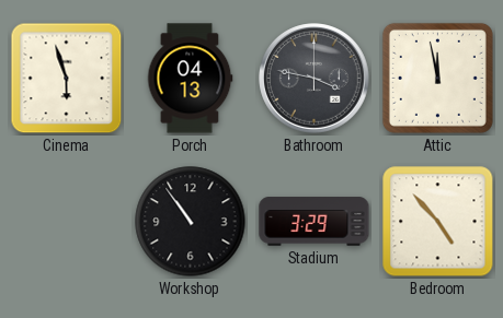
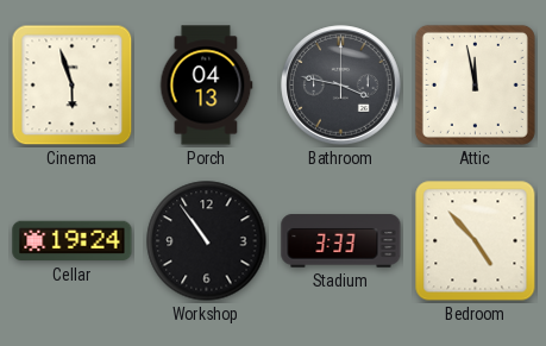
Cellar: none -> 19:24 (73, 241)
Stadium: 3:29 -> 3:33 (341, 241)
